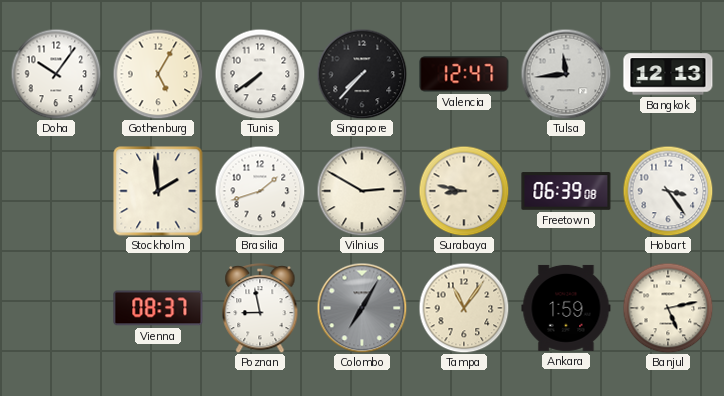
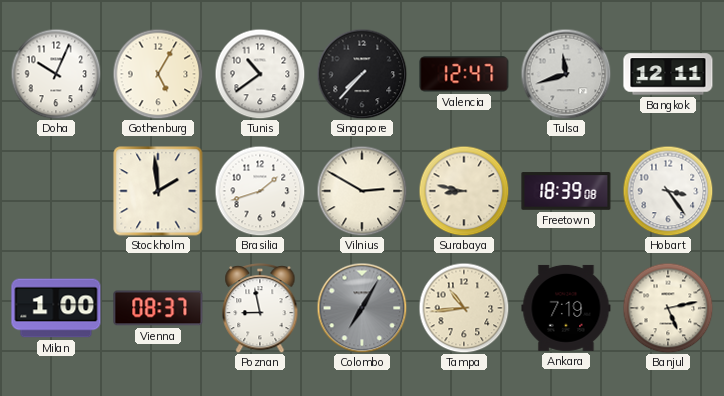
Doha: 10:06 -> 10:04 (56, 74)
Tunis: 7:39 -> 10:39 (260, 74)
Tulsa: 11:44 -> 11:42 (566, 74)
Bangkok: 12:13 -> 12:11 (668, 74)
Freetown: 06:39 -> 18:39 (566, 191)
Milan: none -> 1:00 (56, 308)
Tampa: 11:06 -> 10:44 (464, 308)
Ankara: 1:59 -> 7:19 (566, 308)
